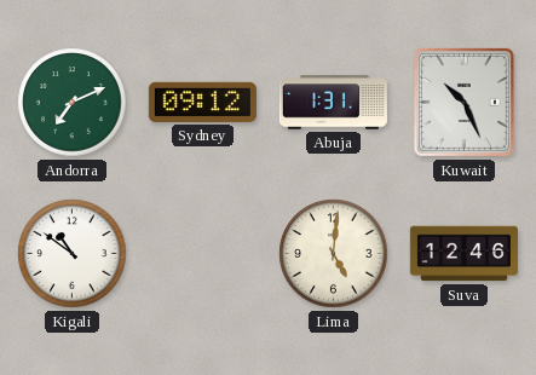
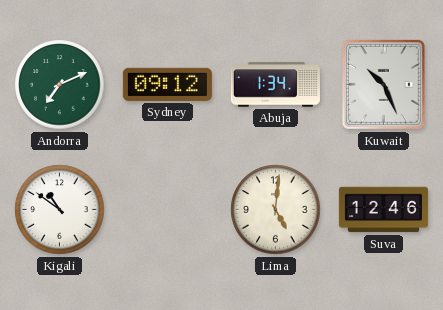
Abuja: 1:31 -> 1:34 (275, 85)
